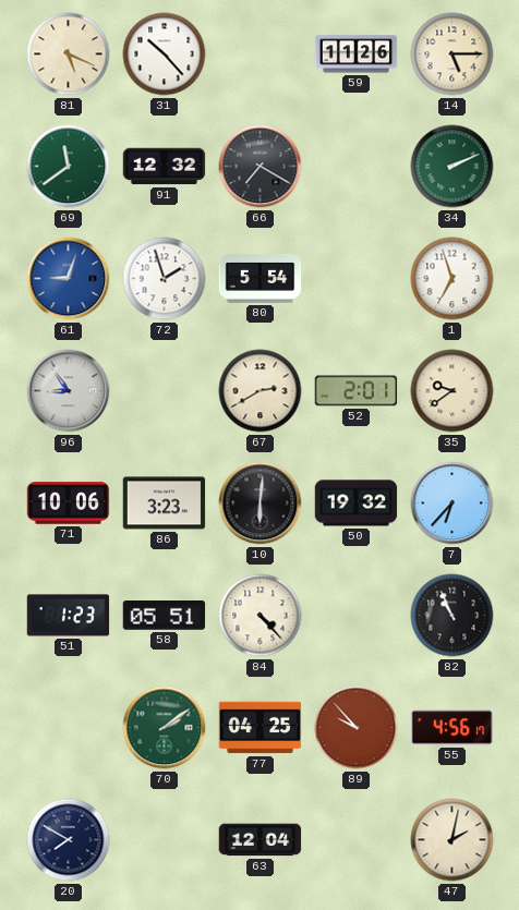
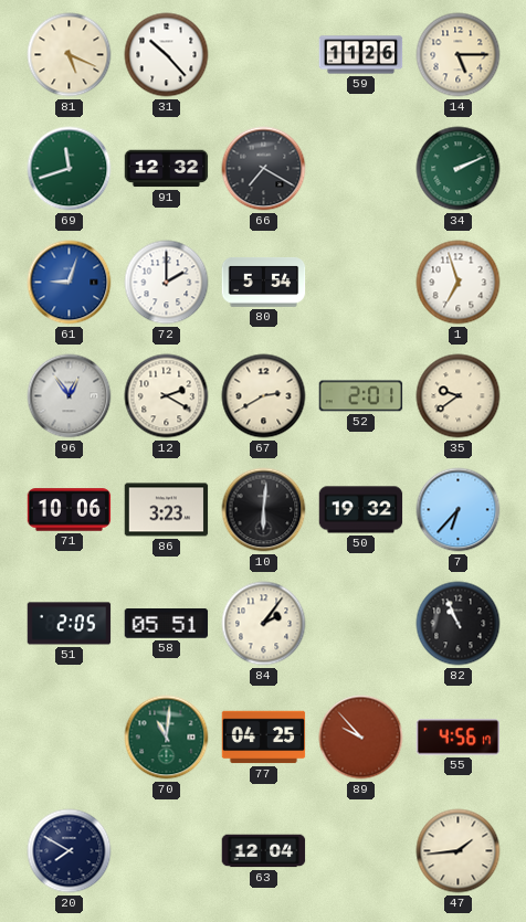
69: 11:39 -> 11:42 (70, 169)
72: 1:57 -> 2:00 (167, 283)
96: 8:54 -> 12:54 (70, 396)
12: none -> 2:20 (167, 396)
51: 1:23 -> 2:05 (70, 624)
84: 4:23 -> 2:06 (264, 624)
70: 2:09 -> 11:01 (167, 738)
47: 2:02 -> 1:44 (459, 851)
